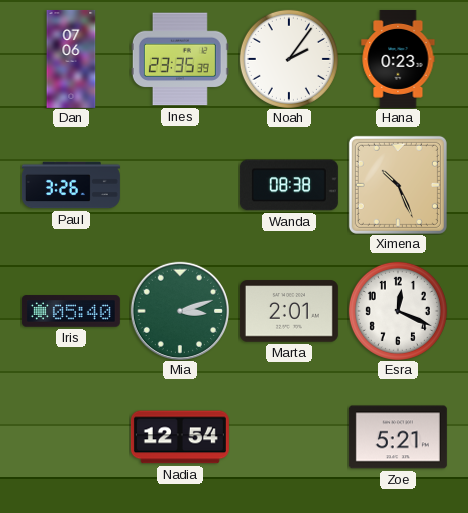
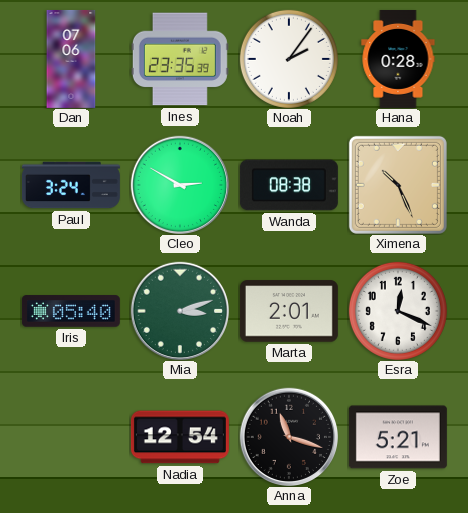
Hana: 0:23 -> 0:28 (398, 59)
Paul: 3:26 -> 3:24 (71, 185)
Cleo: none -> 2:50 (179, 184)
Anna: none -> 11:18 (288, 436)
